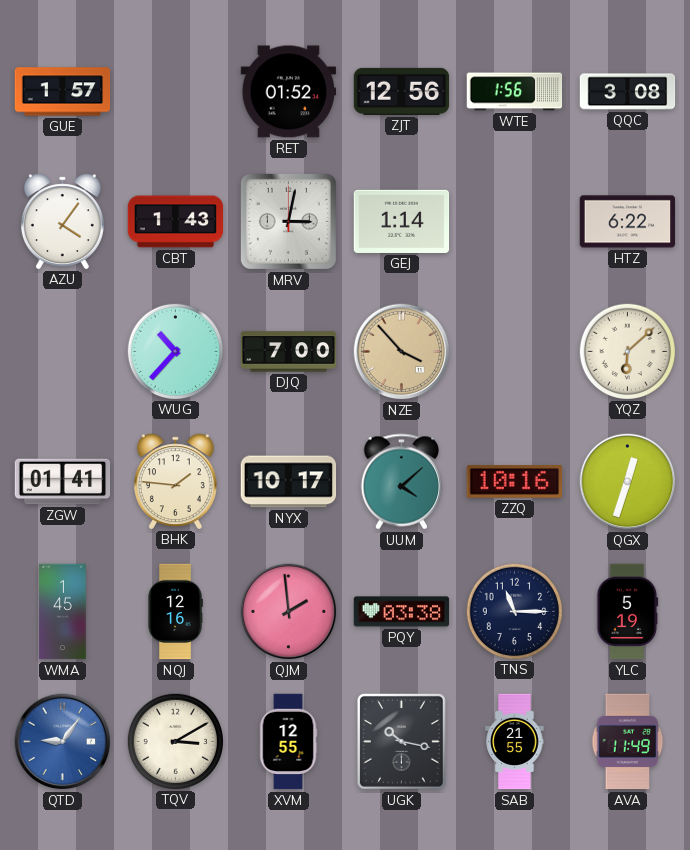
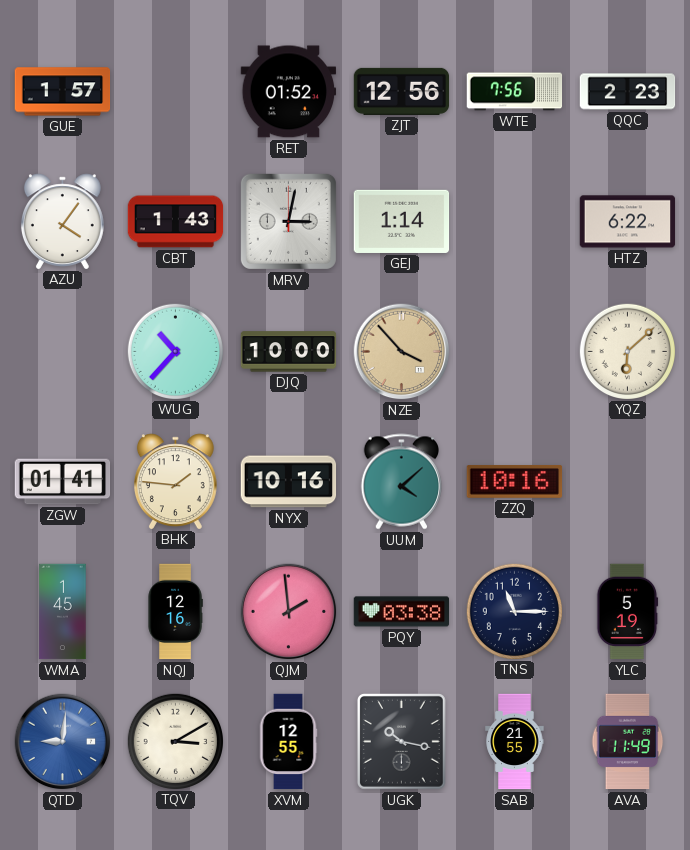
WTE: 1:56 -> 7:56 (515, 92)
QQC: 3:08 -> 2:23 (628, 92)
DJQ: 7:00 -> 10:00 (289, 352)
NYX: 10:17 -> 10:16 (289, 482)
QGX: 12:33 -> none (628, 482)
QTD: 9:06 -> 9:01 (63, 742)
